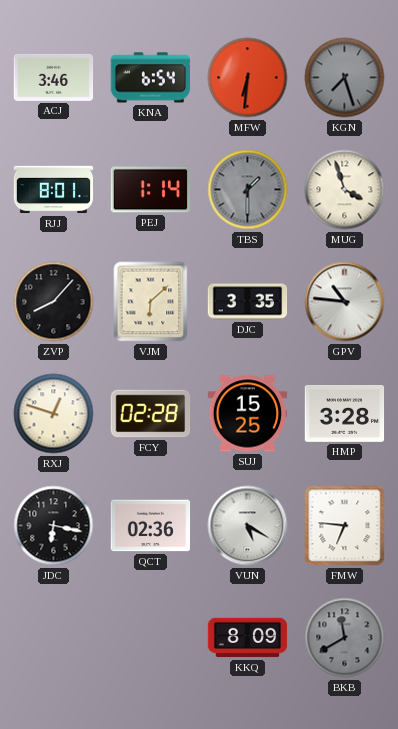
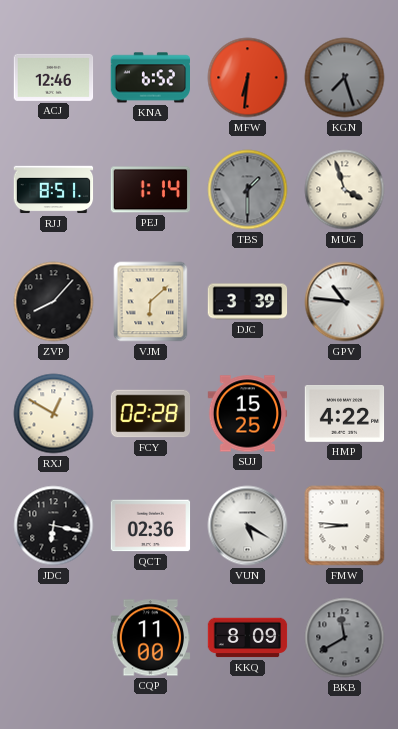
ACJ: 3:46 -> 12:46 (54, 77)
KNA: 6:54 -> 6:52 (150, 78)
RJJ: 8:01 -> 8:51 (54, 190)
DJC: 3:35 -> 3:39 (248, 302)
RXJ: 12:48 -> 12:50 (54, 414)
HMP: 3:28 -> 4:22 (345, 414)
FMW: 6:46 -> 8:46 (345, 526)
CQP: none -> 11:00 (151, 638)
